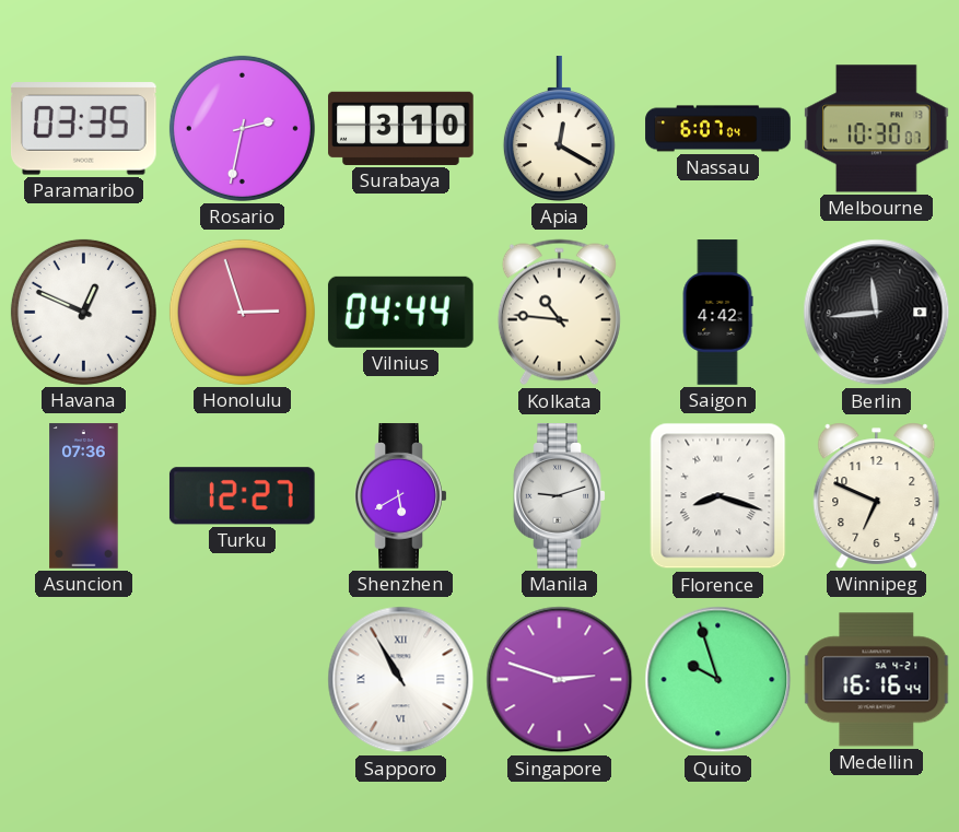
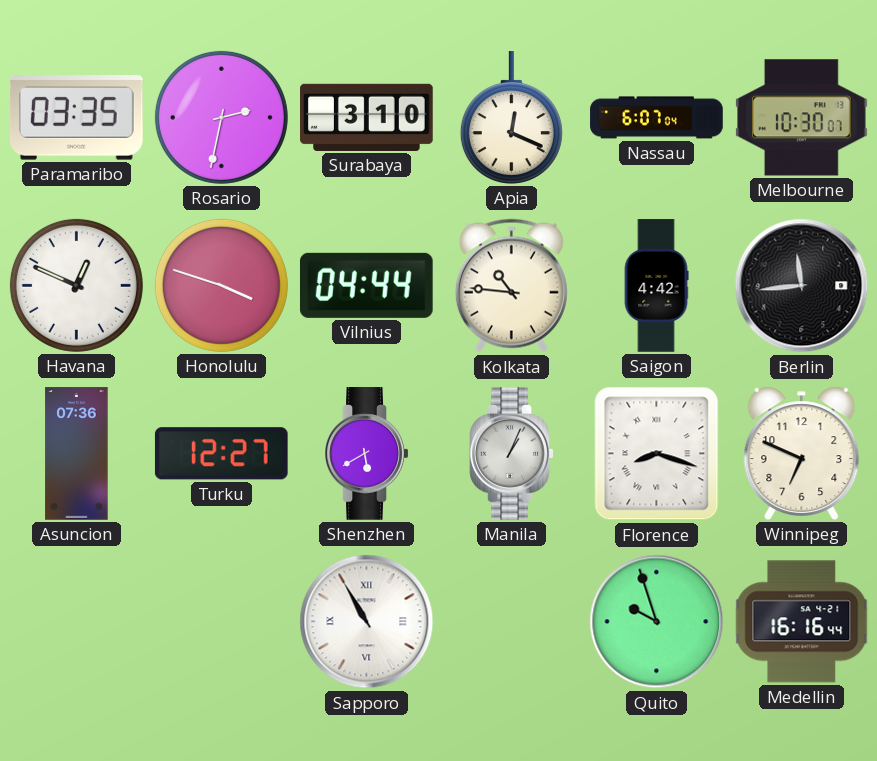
Apia: 12:20 -> 12:19 (511, 118)
Honolulu: 2:57 -> 3:48 (221, 285)
Manila: 9:12 -> 1:04 (512, 454)
Singapore: 2:48 -> none (560, 680)
